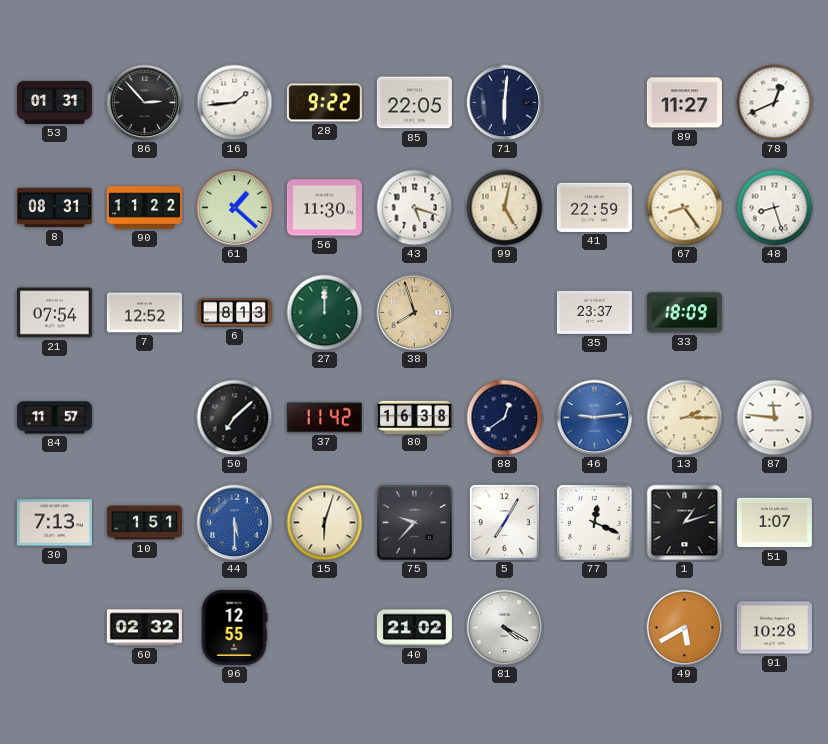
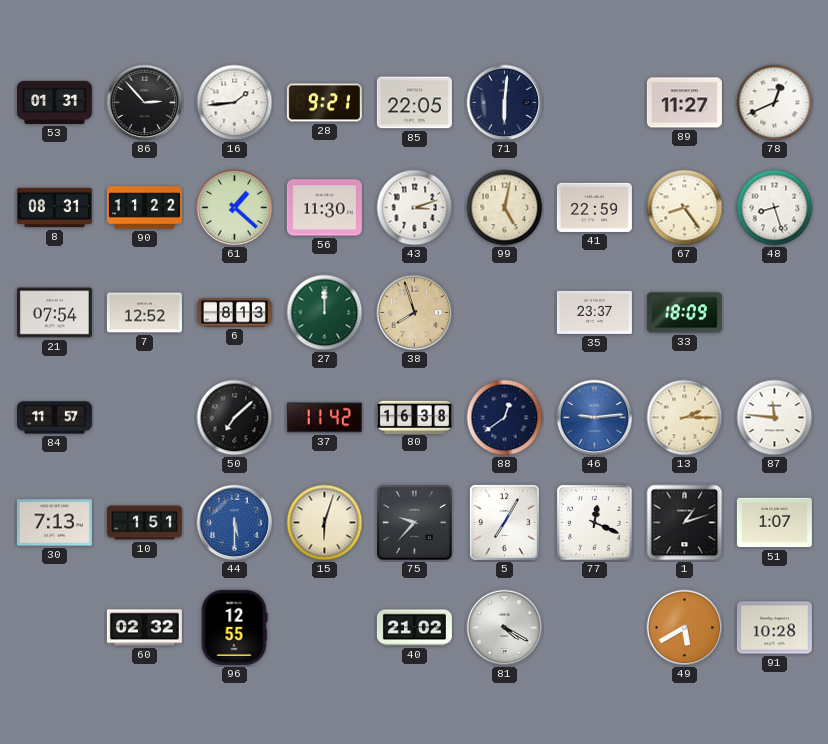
28: 9:22 -> 9:21 (324, 103)
43: 5:18 -> 3:12 (415, 208)
